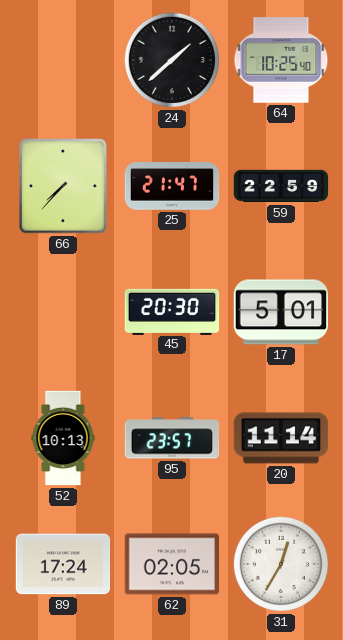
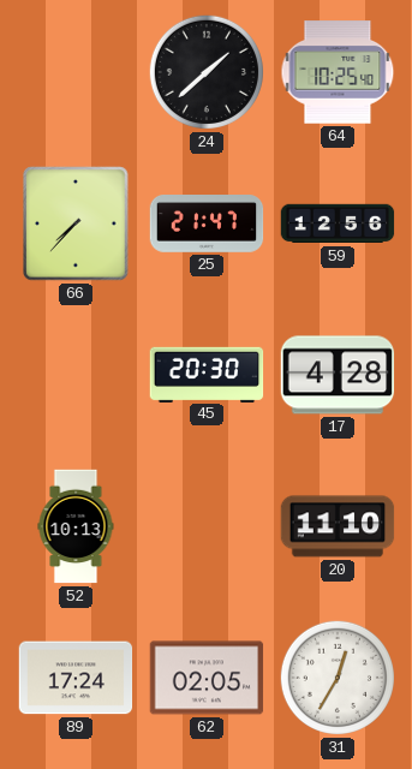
59: 22:59 -> 12:56 (338, 223)
17: 5:01 -> 4:28 (338, 375)
95: 23:57 -> none (172, 438)
20: 11:14 -> 11:10 (338, 526)
